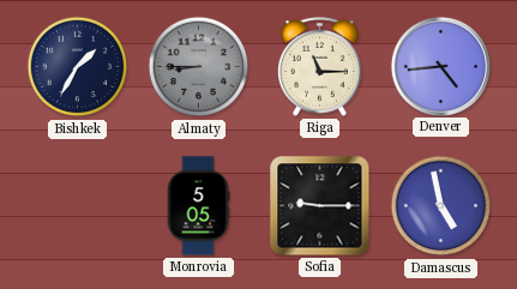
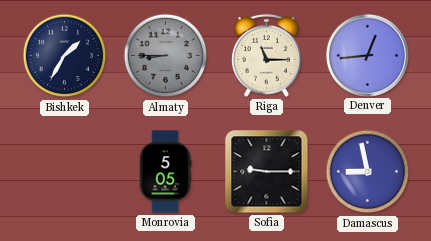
Denver: 4:44 -> 12:44 (367, 55)
Damascus: 4:58 -> 8:58 (368, 172)
